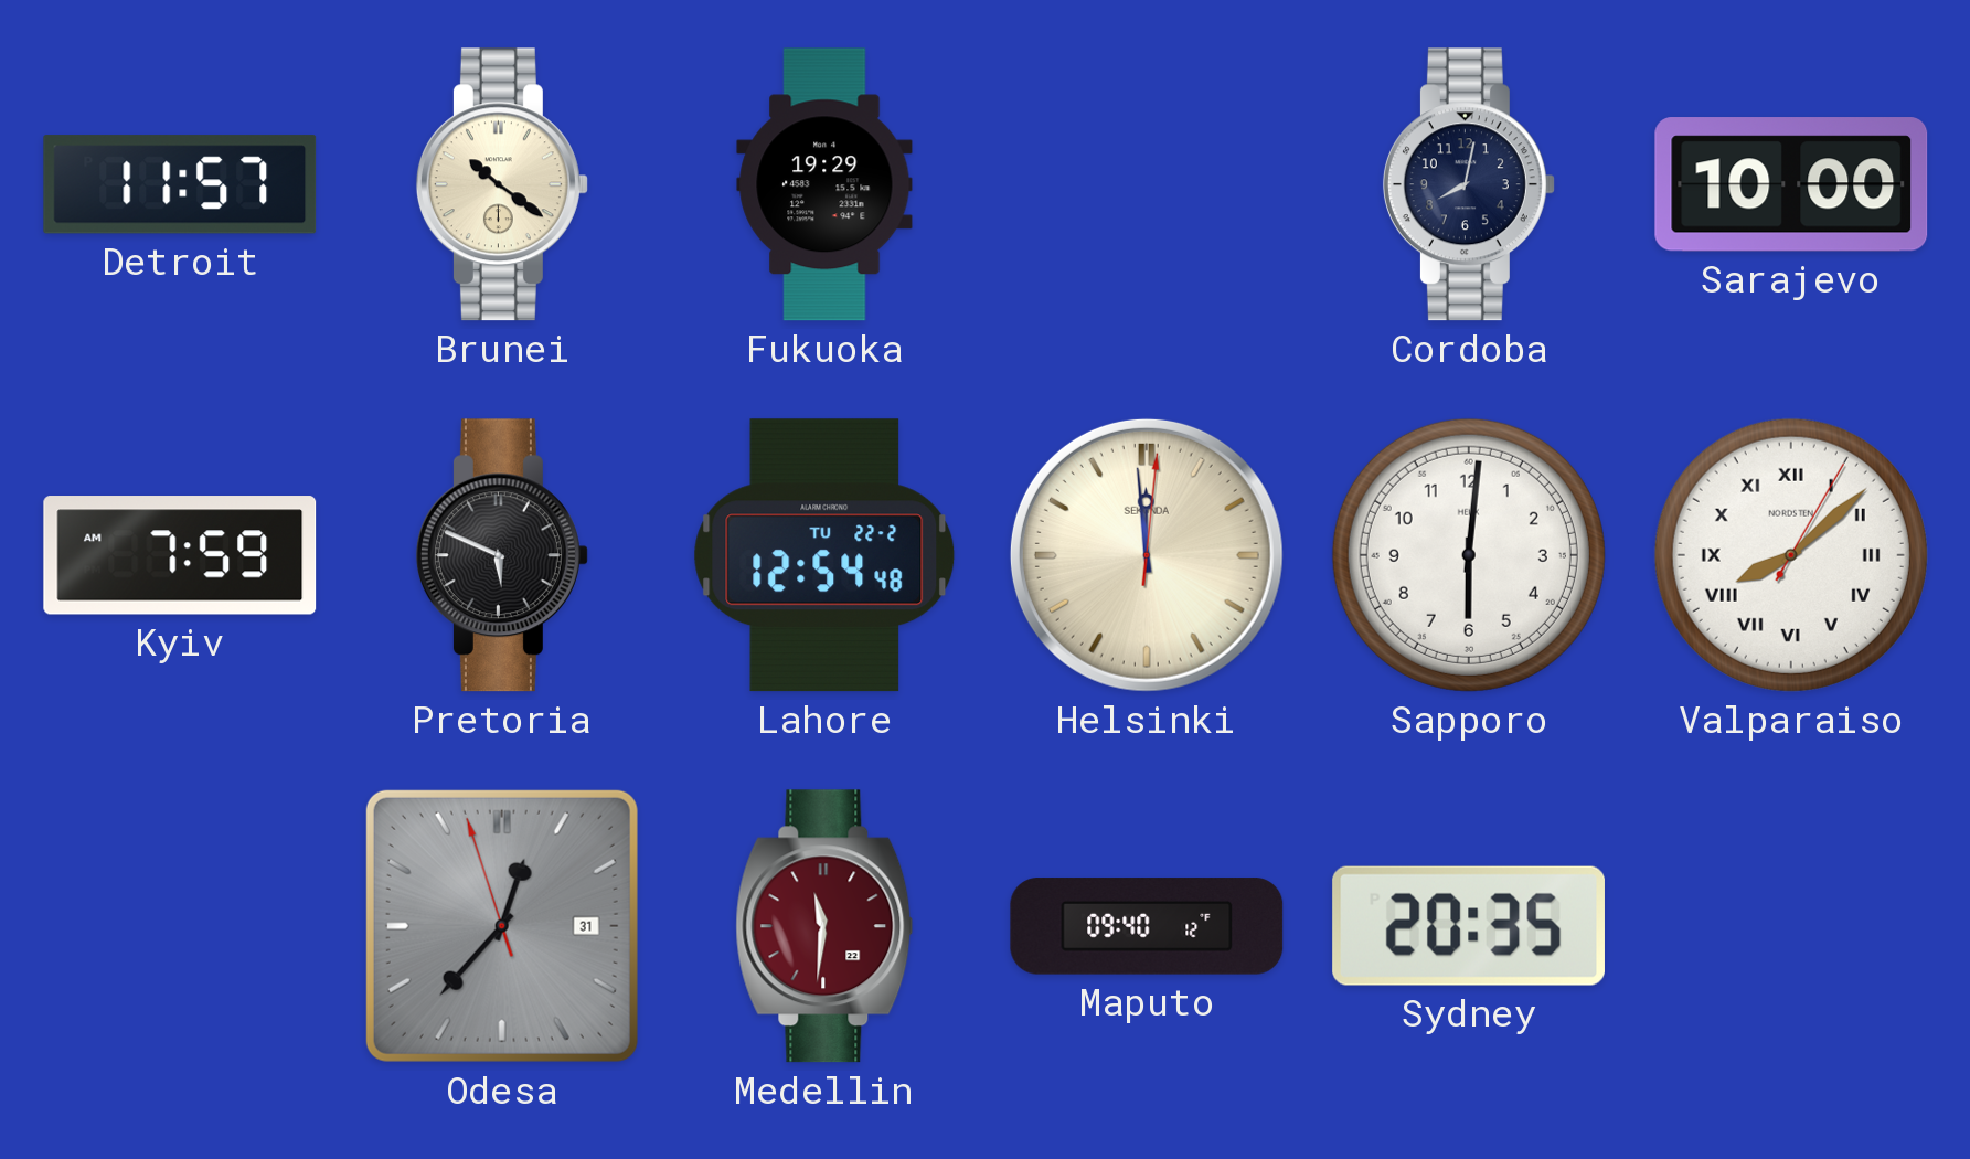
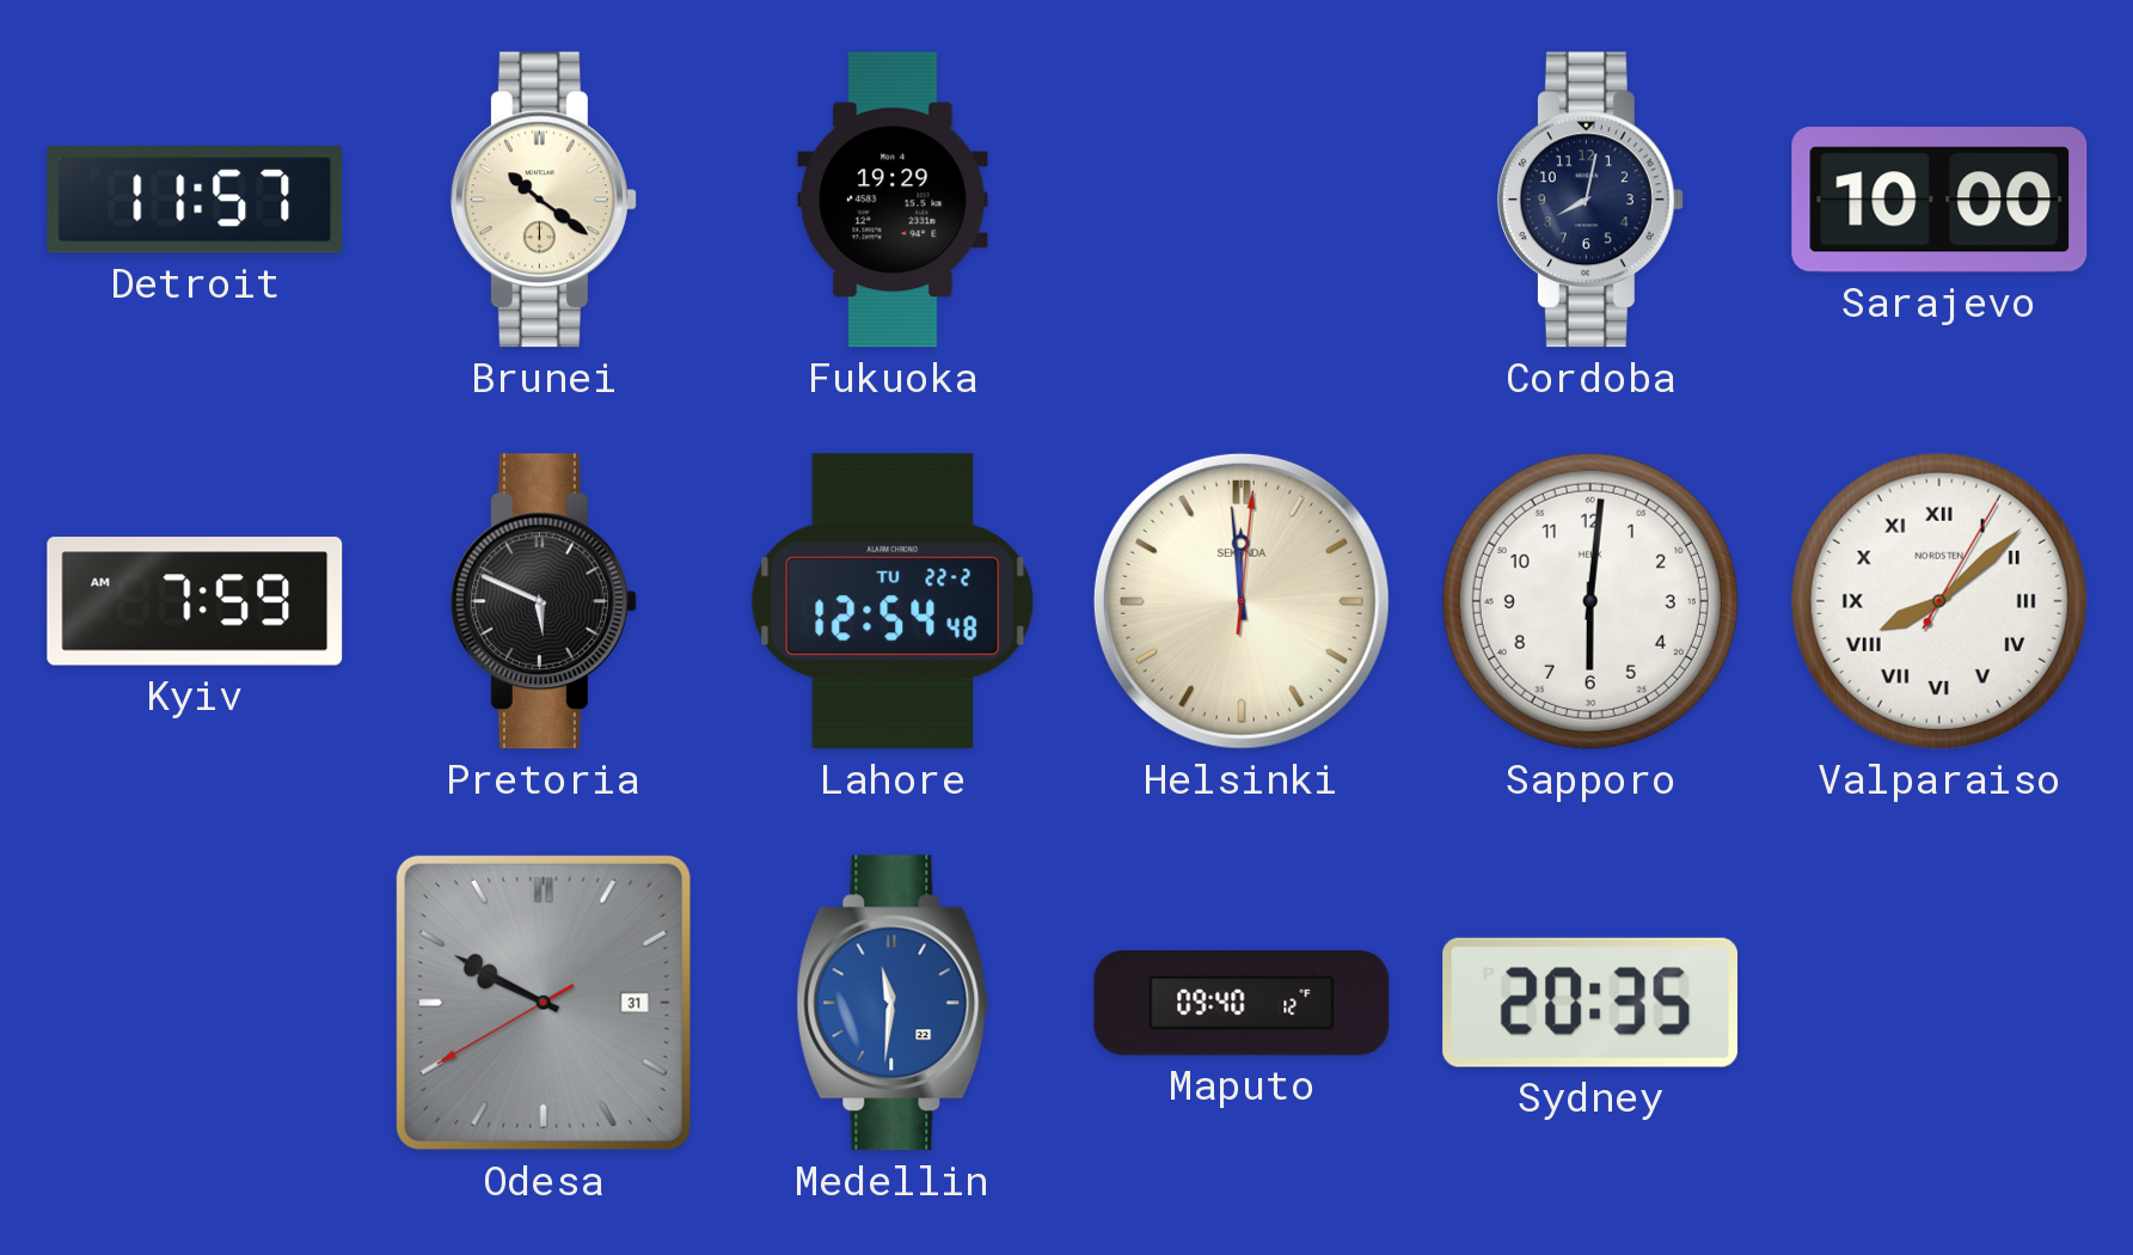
Odesa: 12:36 -> 9:49 (544, 1003)
Medellin dial: burgundy -> blue (893, 1003)
